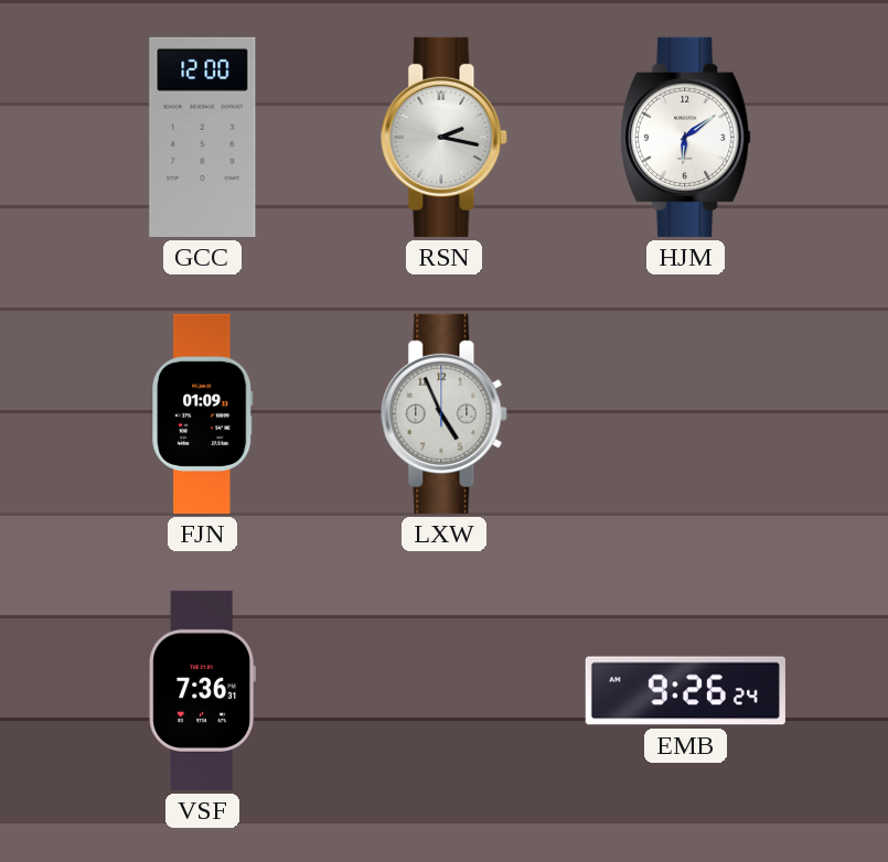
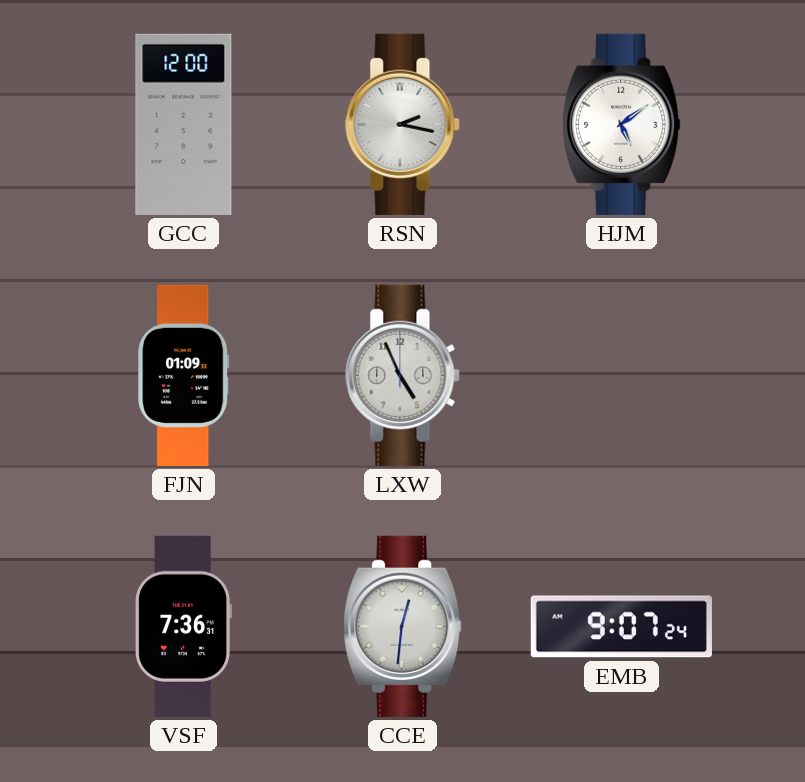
HJM: 6:09 -> 5:09 (622, 124)
CCE: none -> 12:31 (403, 626)
EMB: 9:26 -> 9:07 (621, 627)
